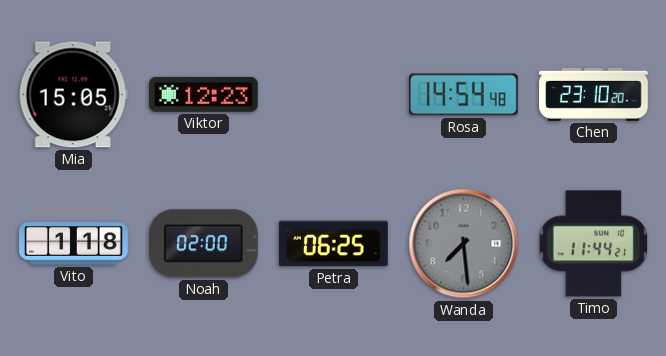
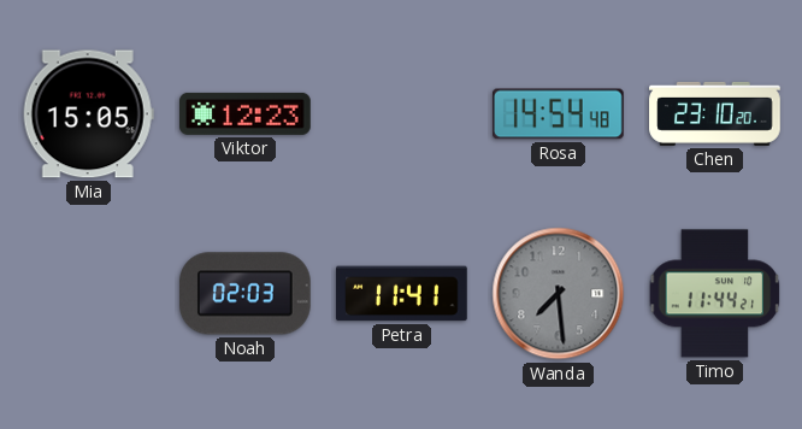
Vito: 1:18 -> none (74, 244)
Noah: 02:00 -> 02:03 (246, 294)
Petra: 06:25 -> 11:41 (402, 294)
